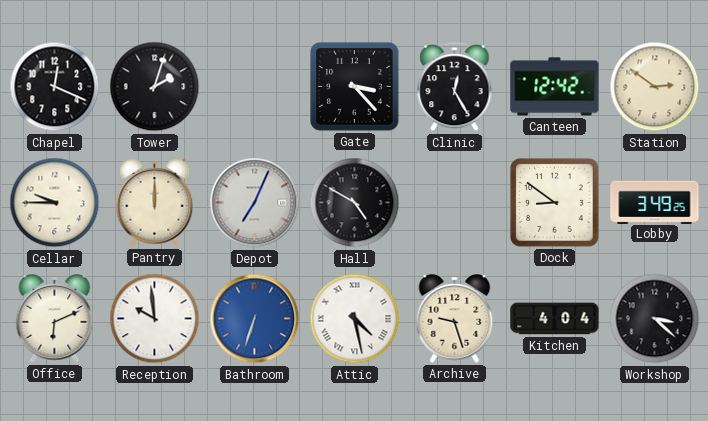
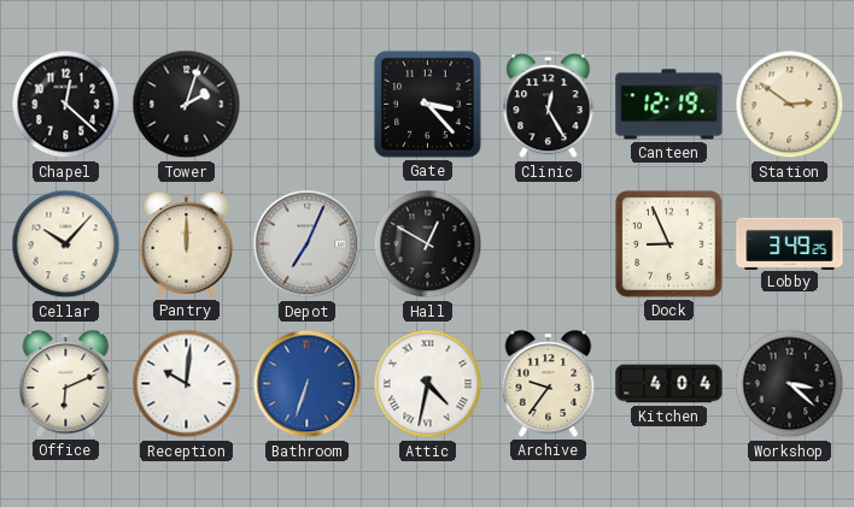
Chapel: 12:19 -> 12:22 (66, 105)
Canteen: 12:42 -> 12:19 (669, 105)
Cellar: 9:45 -> 10:07 (66, 244)
Hall: 4:50 -> 12:50 (428, 244)
Dock: 8:51 -> 8:56 (669, 244)
Reception: 9:59 -> 10:01 (187, 384)
Attic: 4:28 -> 4:32 (428, 384)
Archive: 9:27 -> 9:36 (549, 384)
